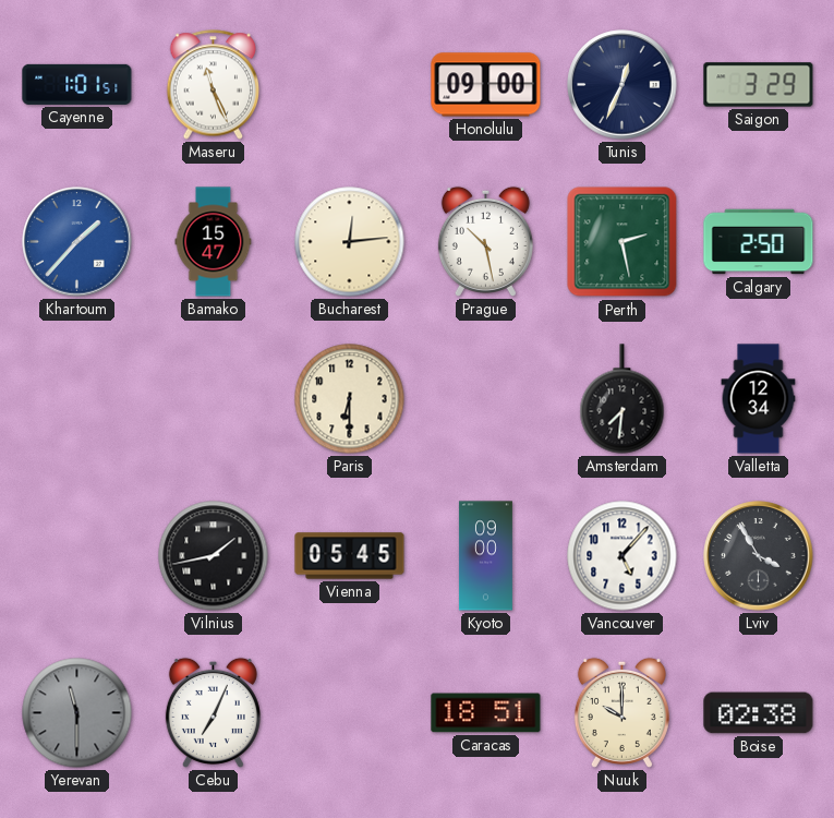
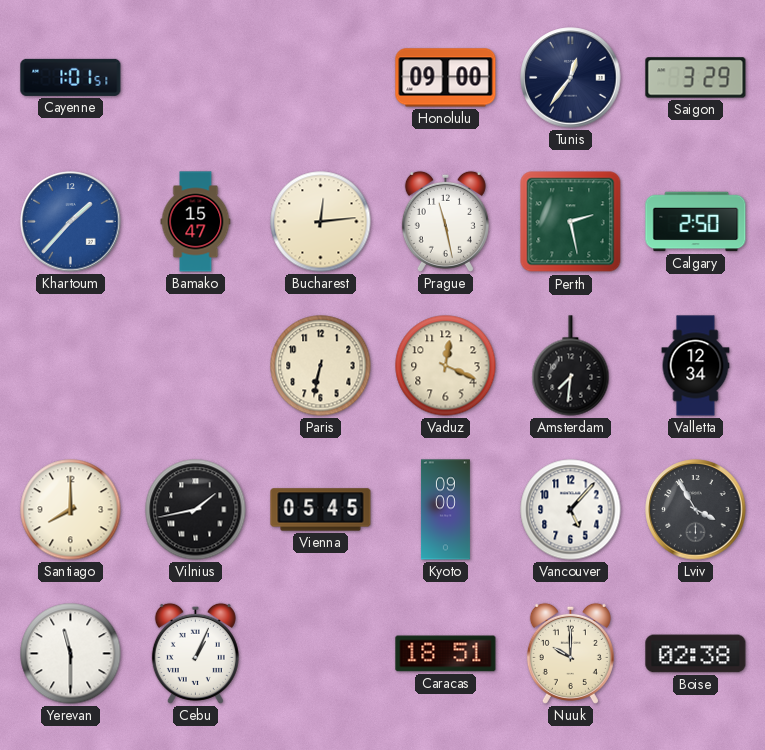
Maseru: 11:26 -> none (214, 85)
Tunis: 12:34 -> 12:36 (571, 78)
Prague: 10:28 -> 11:28 (445, 221)
Paris: 6:30 -> 6:32 (321, 366)
Vaduz: none -> 12:19 (446, 366)
Santiago: none -> 8:00 (71, 510)
Yerevan dial: grey -> white (71, 654)
Cebu: 7:04 -> 1:04 (195, 653)
